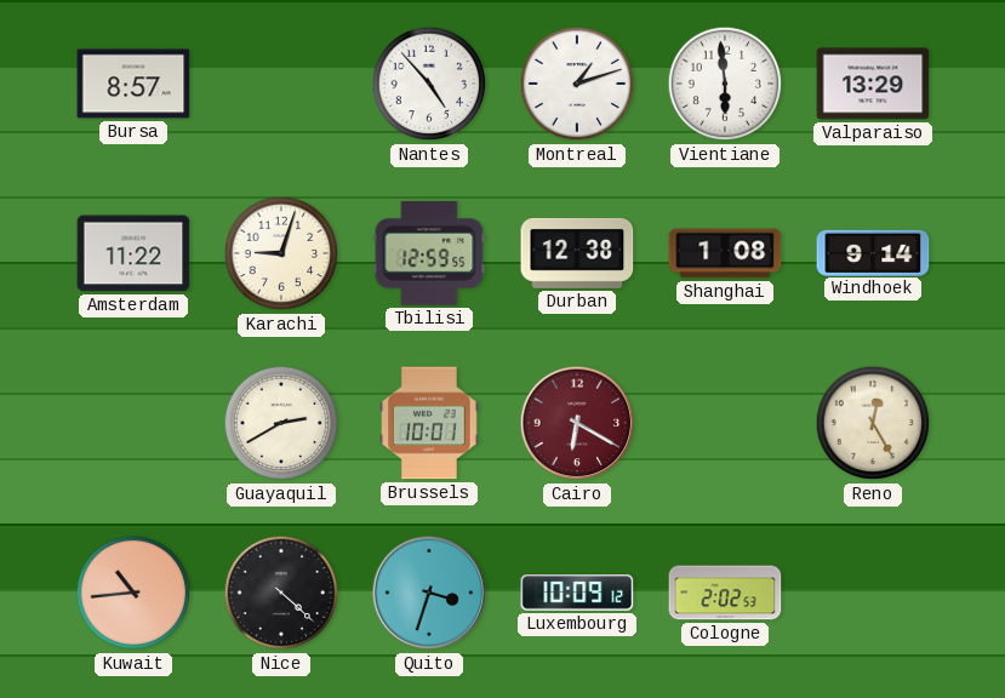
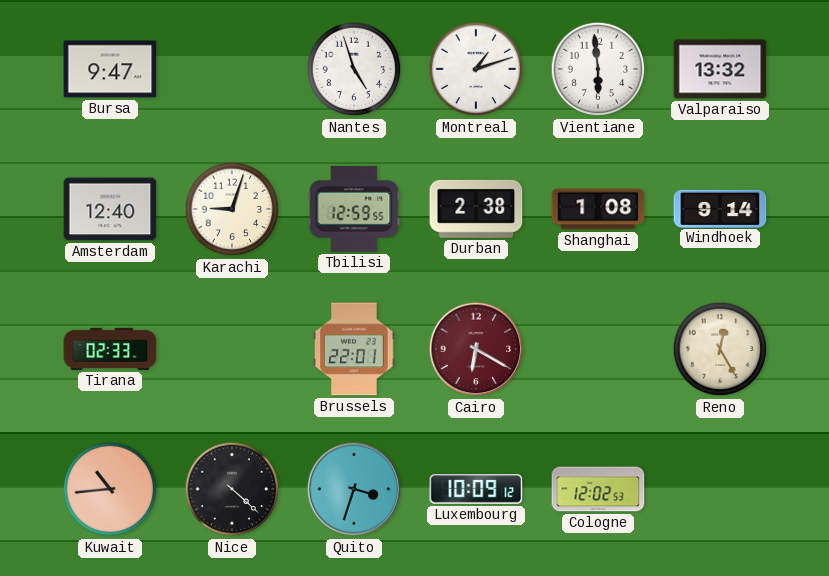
Bursa: 8:57 -> 9:47 (110, 69)
Nantes: 4:53 -> 4:57 (354, 69)
Valparaiso: 13:29 -> 13:32 (720, 69)
Amsterdam: 11:22 -> 12:40 (110, 209)
Durban: 12:38 -> 2:38 (476, 209)
Tirana: none -> 02:33 (110, 349)
Guayaquil: 2:40 -> none (281, 423)
Brussels: 10:01 -> 22:01 (354, 349)
Cologne: 2:02 -> 12:02 (598, 489)
